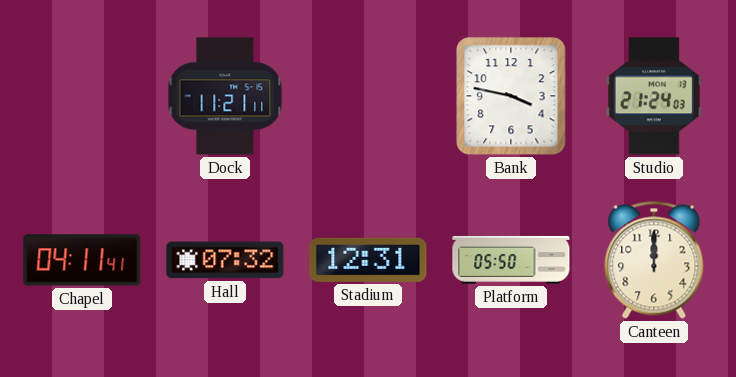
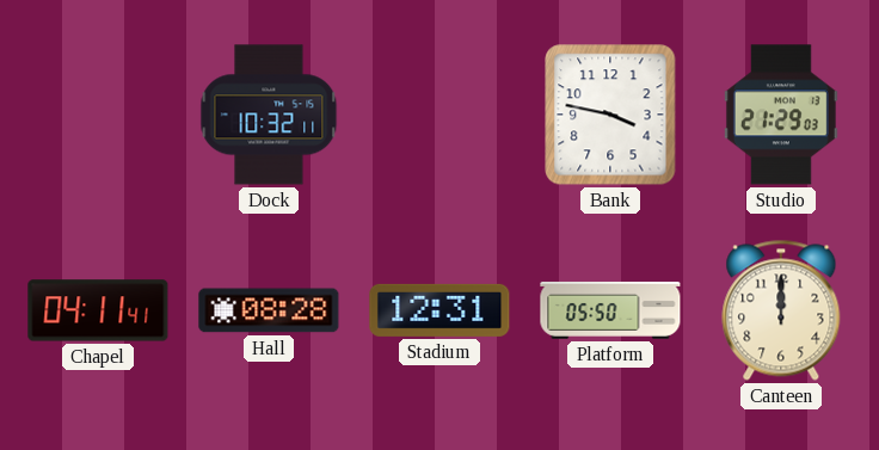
Dock: 11:21 -> 10:32 (269, 115)
Studio: 21:24 -> 21:29 (781, 115)
Hall: 07:32 -> 08:28 (269, 310)
